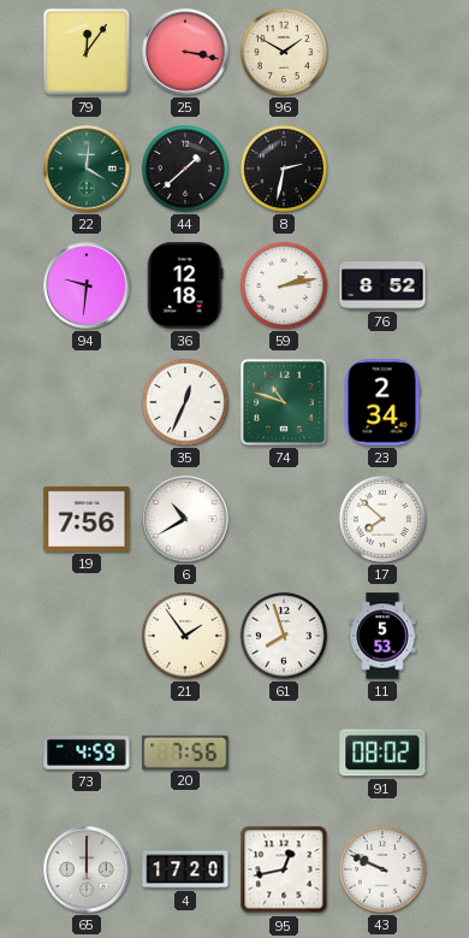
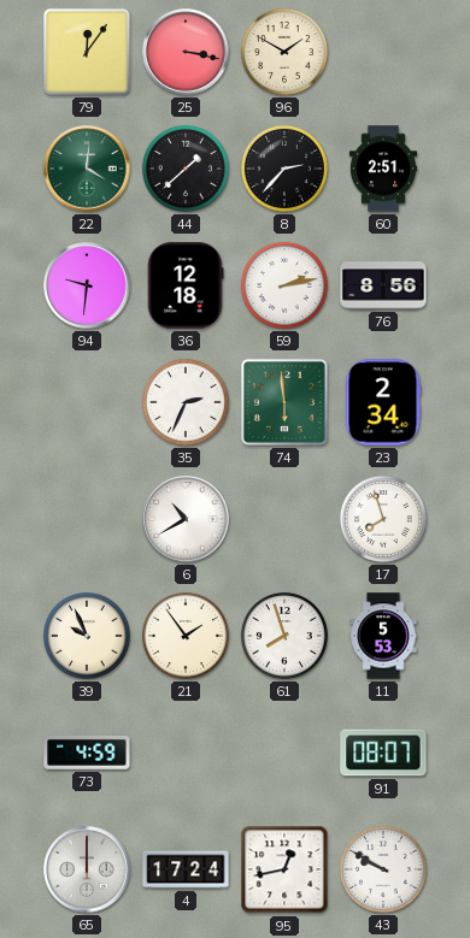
8: 2:32 -> 2:37 (284, 169)
60: none -> 2:51 (383, 169)
76: 8:52 -> 8:56 (383, 285)
35: 12:34 -> 2:34 (186, 402)
74: 10:48 -> 5:59 (284, 402)
19: 7:56 -> none (87, 519)
17: 7:52 -> 7:57 (383, 519)
39: none -> 9:56 (87, 636)
20: 7:56 -> none (185, 751)
91: 08:02 -> 08:07 (383, 753)
4: 17:20 -> 17:24 (186, 869)
43: 9:49 -> 9:50 (383, 869)
